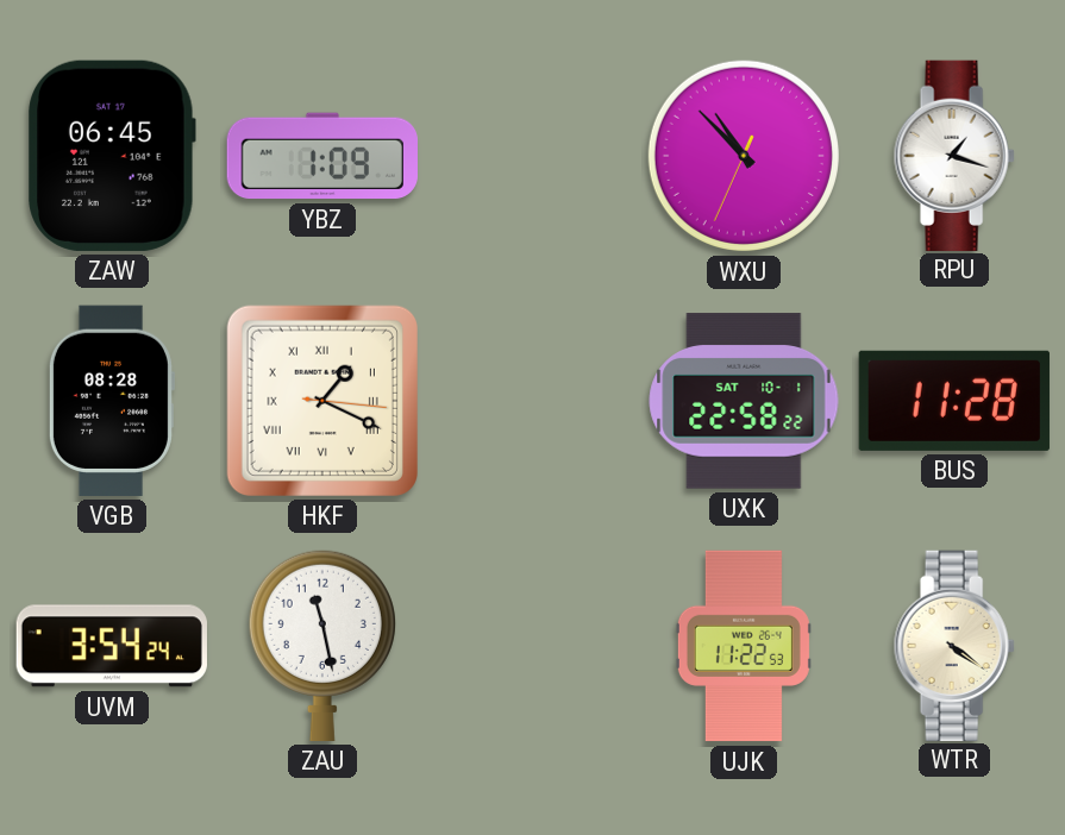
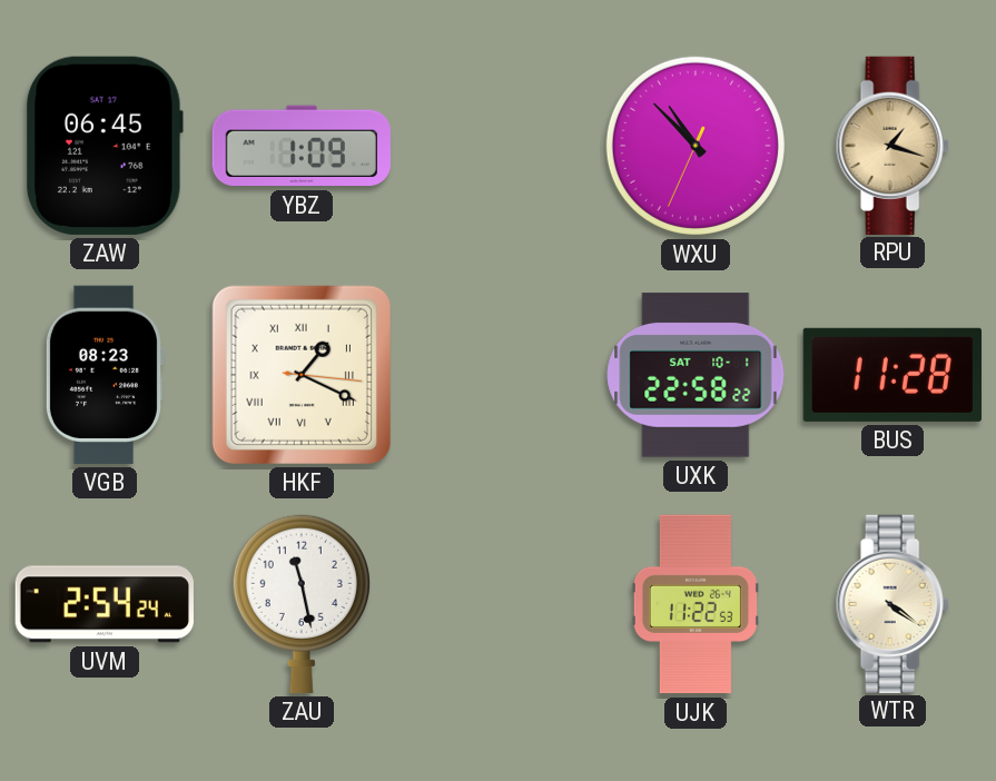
RPU dial: white -> champagne (893, 145)
VGB: 08:28 -> 08:23 (103, 375)
UVM: 3:54 -> 2:54 (105, 604)
